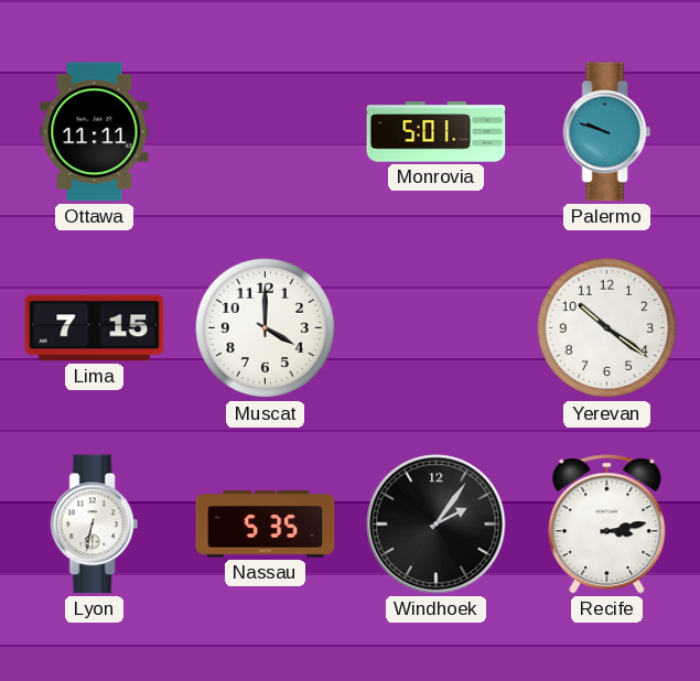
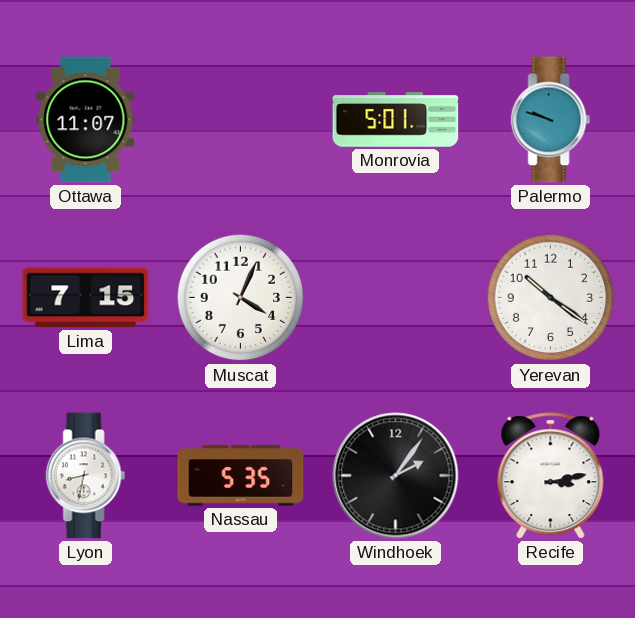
Ottawa: 11:11 -> 11:07 (86, 120)
Muscat: 4:00 -> 4:04 (241, 298)
Lyon: 6:32 -> 8:32 (86, 476)
